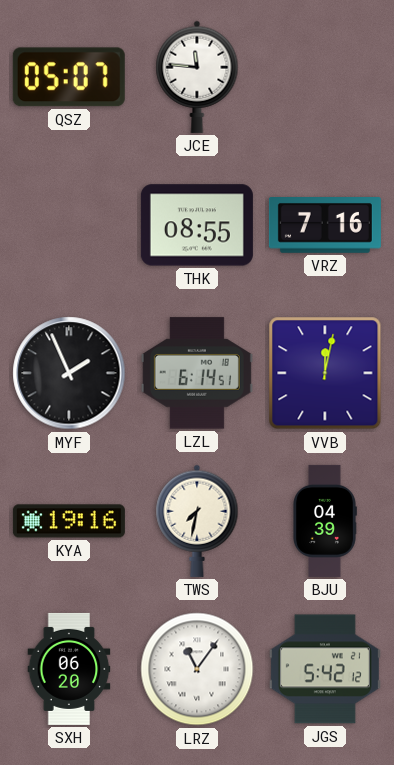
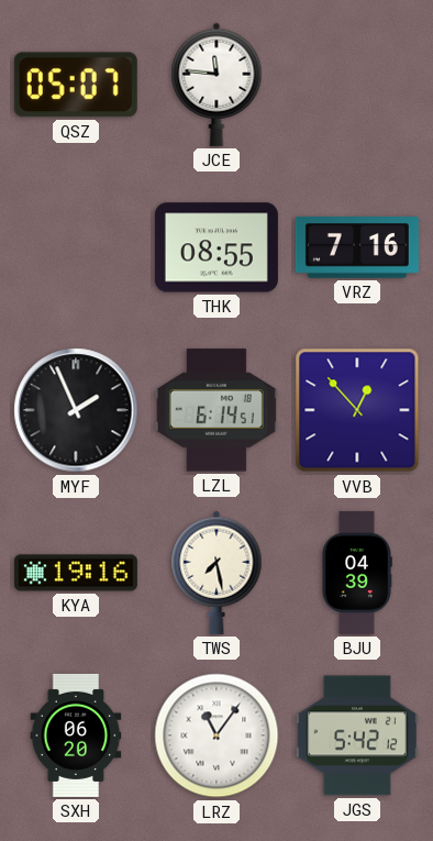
VVB: 12:02 -> 12:53 (357, 410)
TWS: 7:32 -> 7:28 (216, 573)
